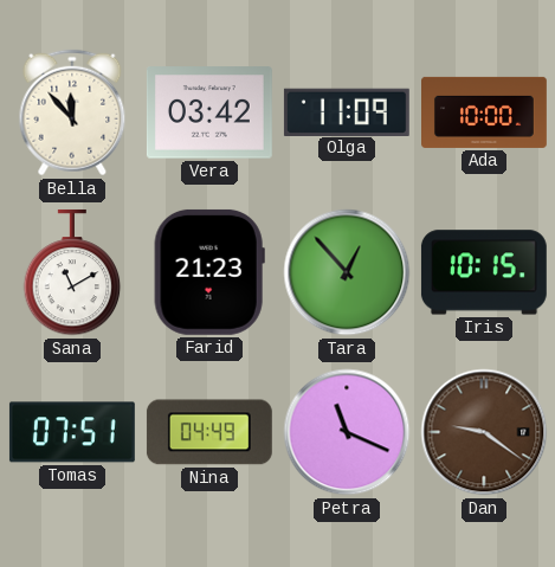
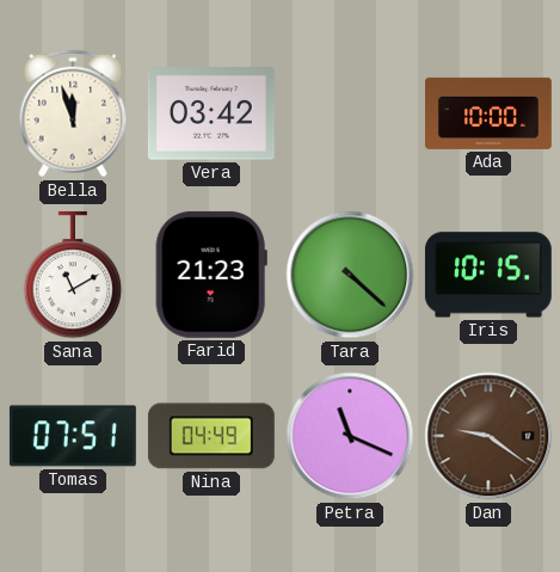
Bella: 11:53 -> 11:57 (73, 113)
Olga: 11:09 -> none (347, 111)
Tara: 12:53 -> 4:22 (350, 275)
